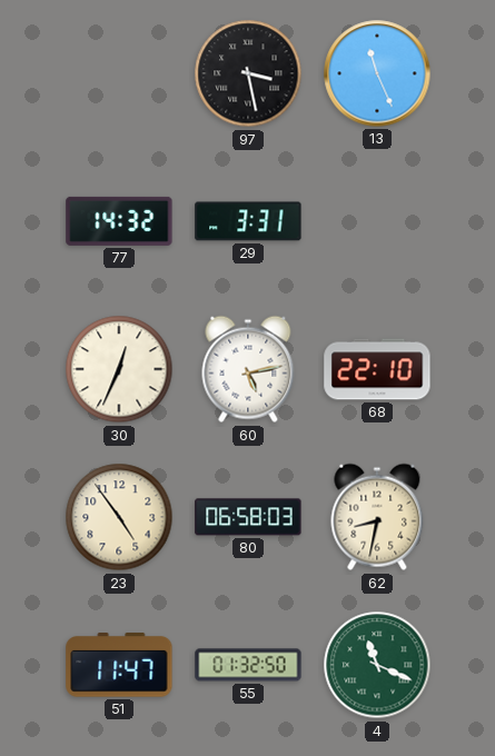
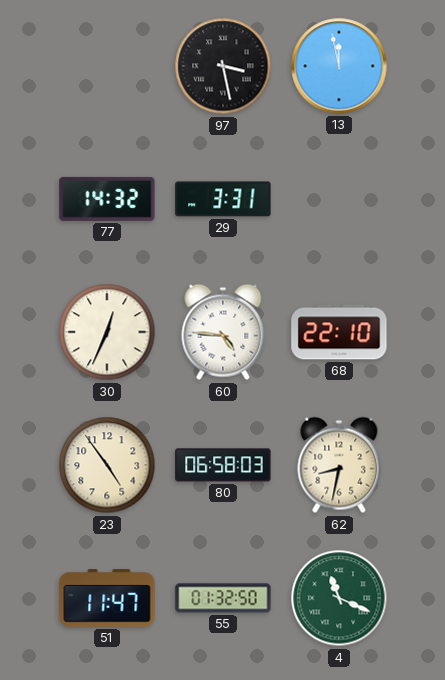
13: 11:26 -> 11:58 (339, 66)
60: 5:13 -> 4:46 (223, 332)
